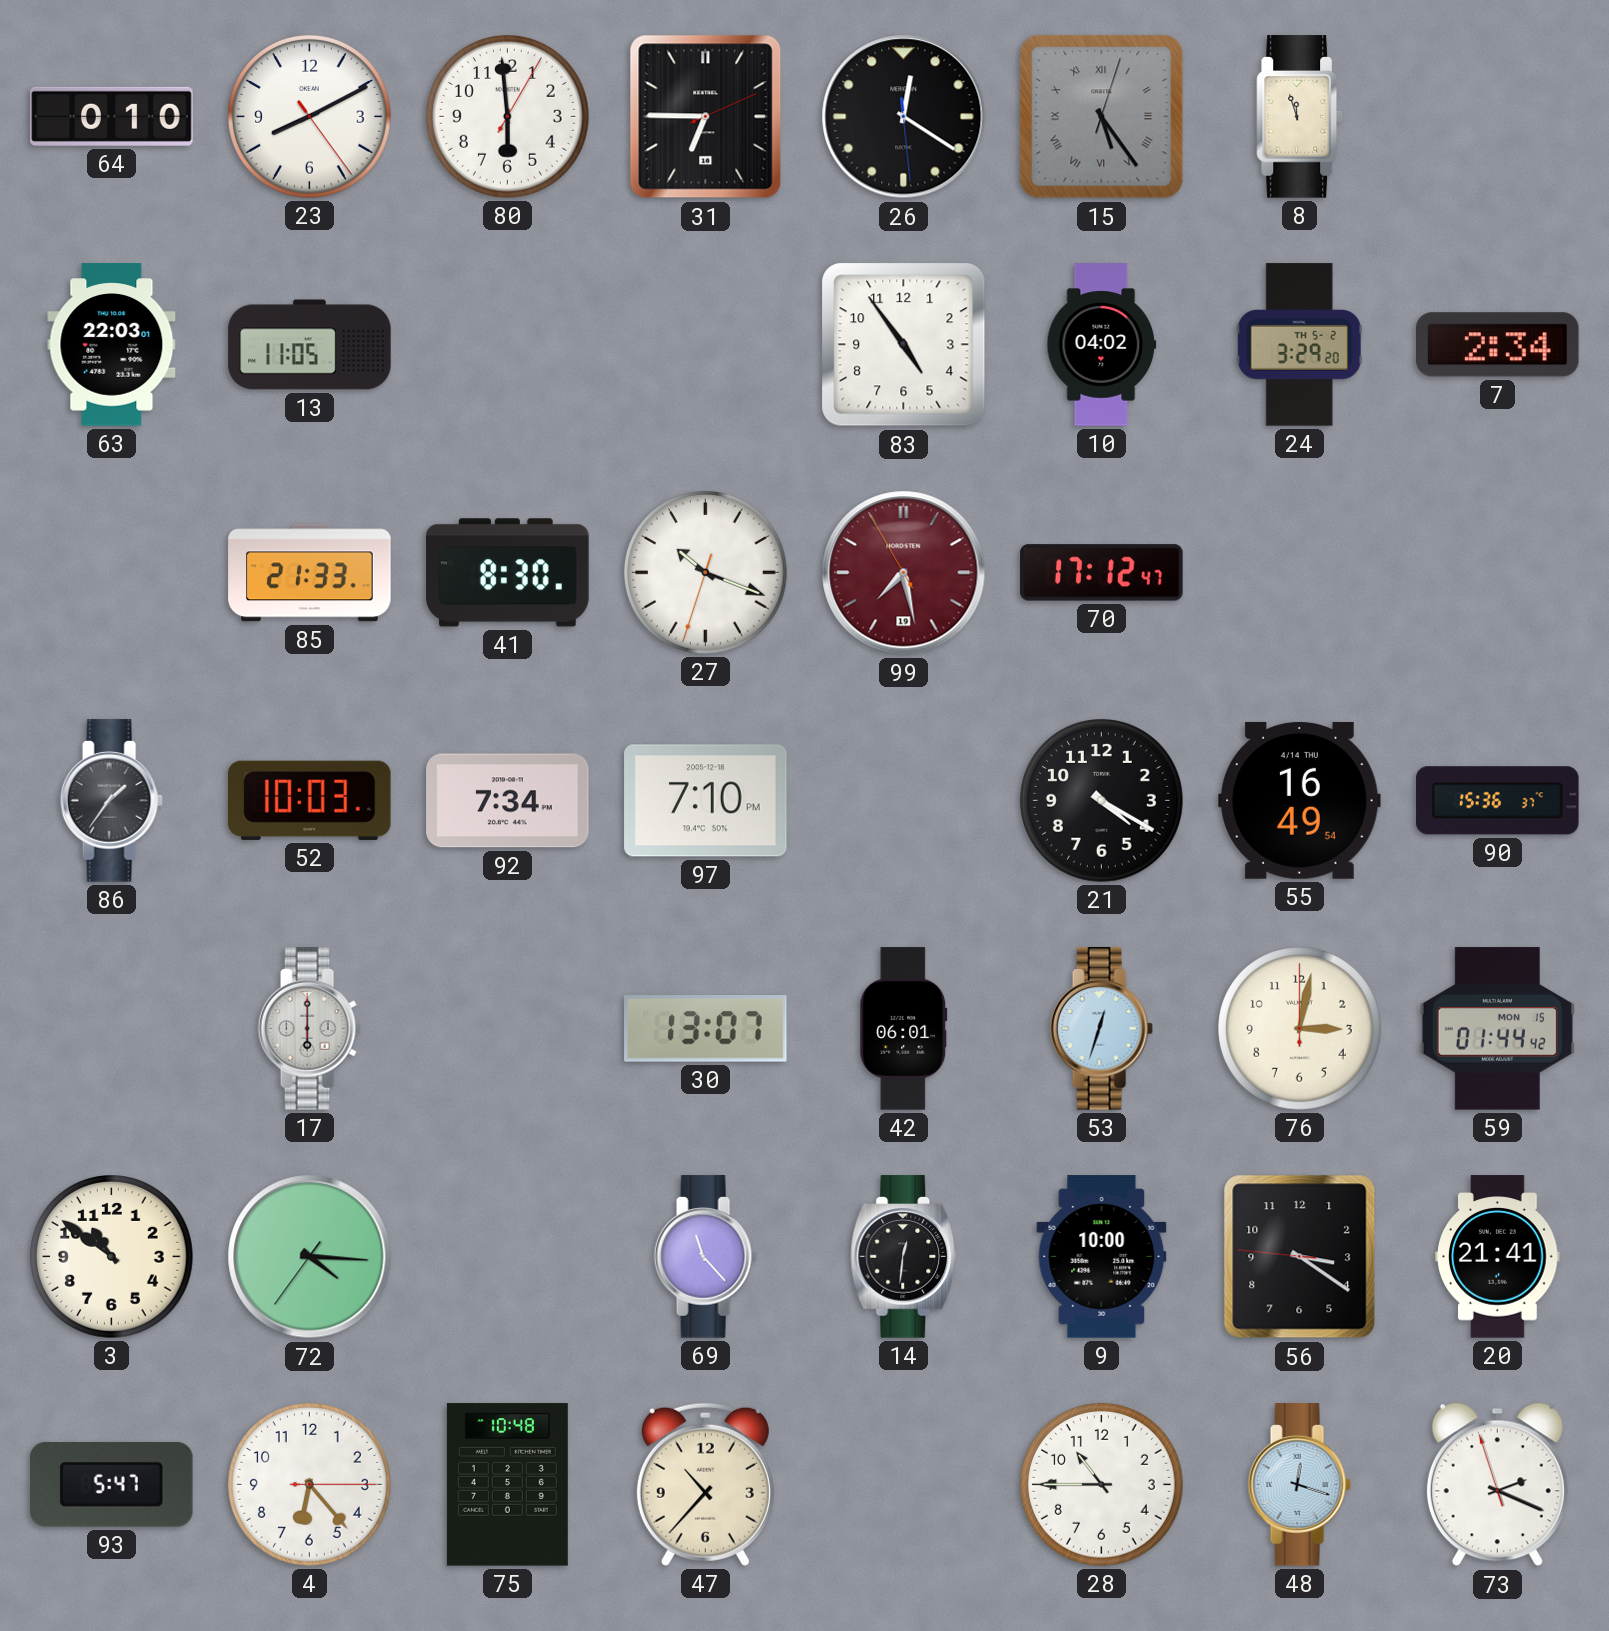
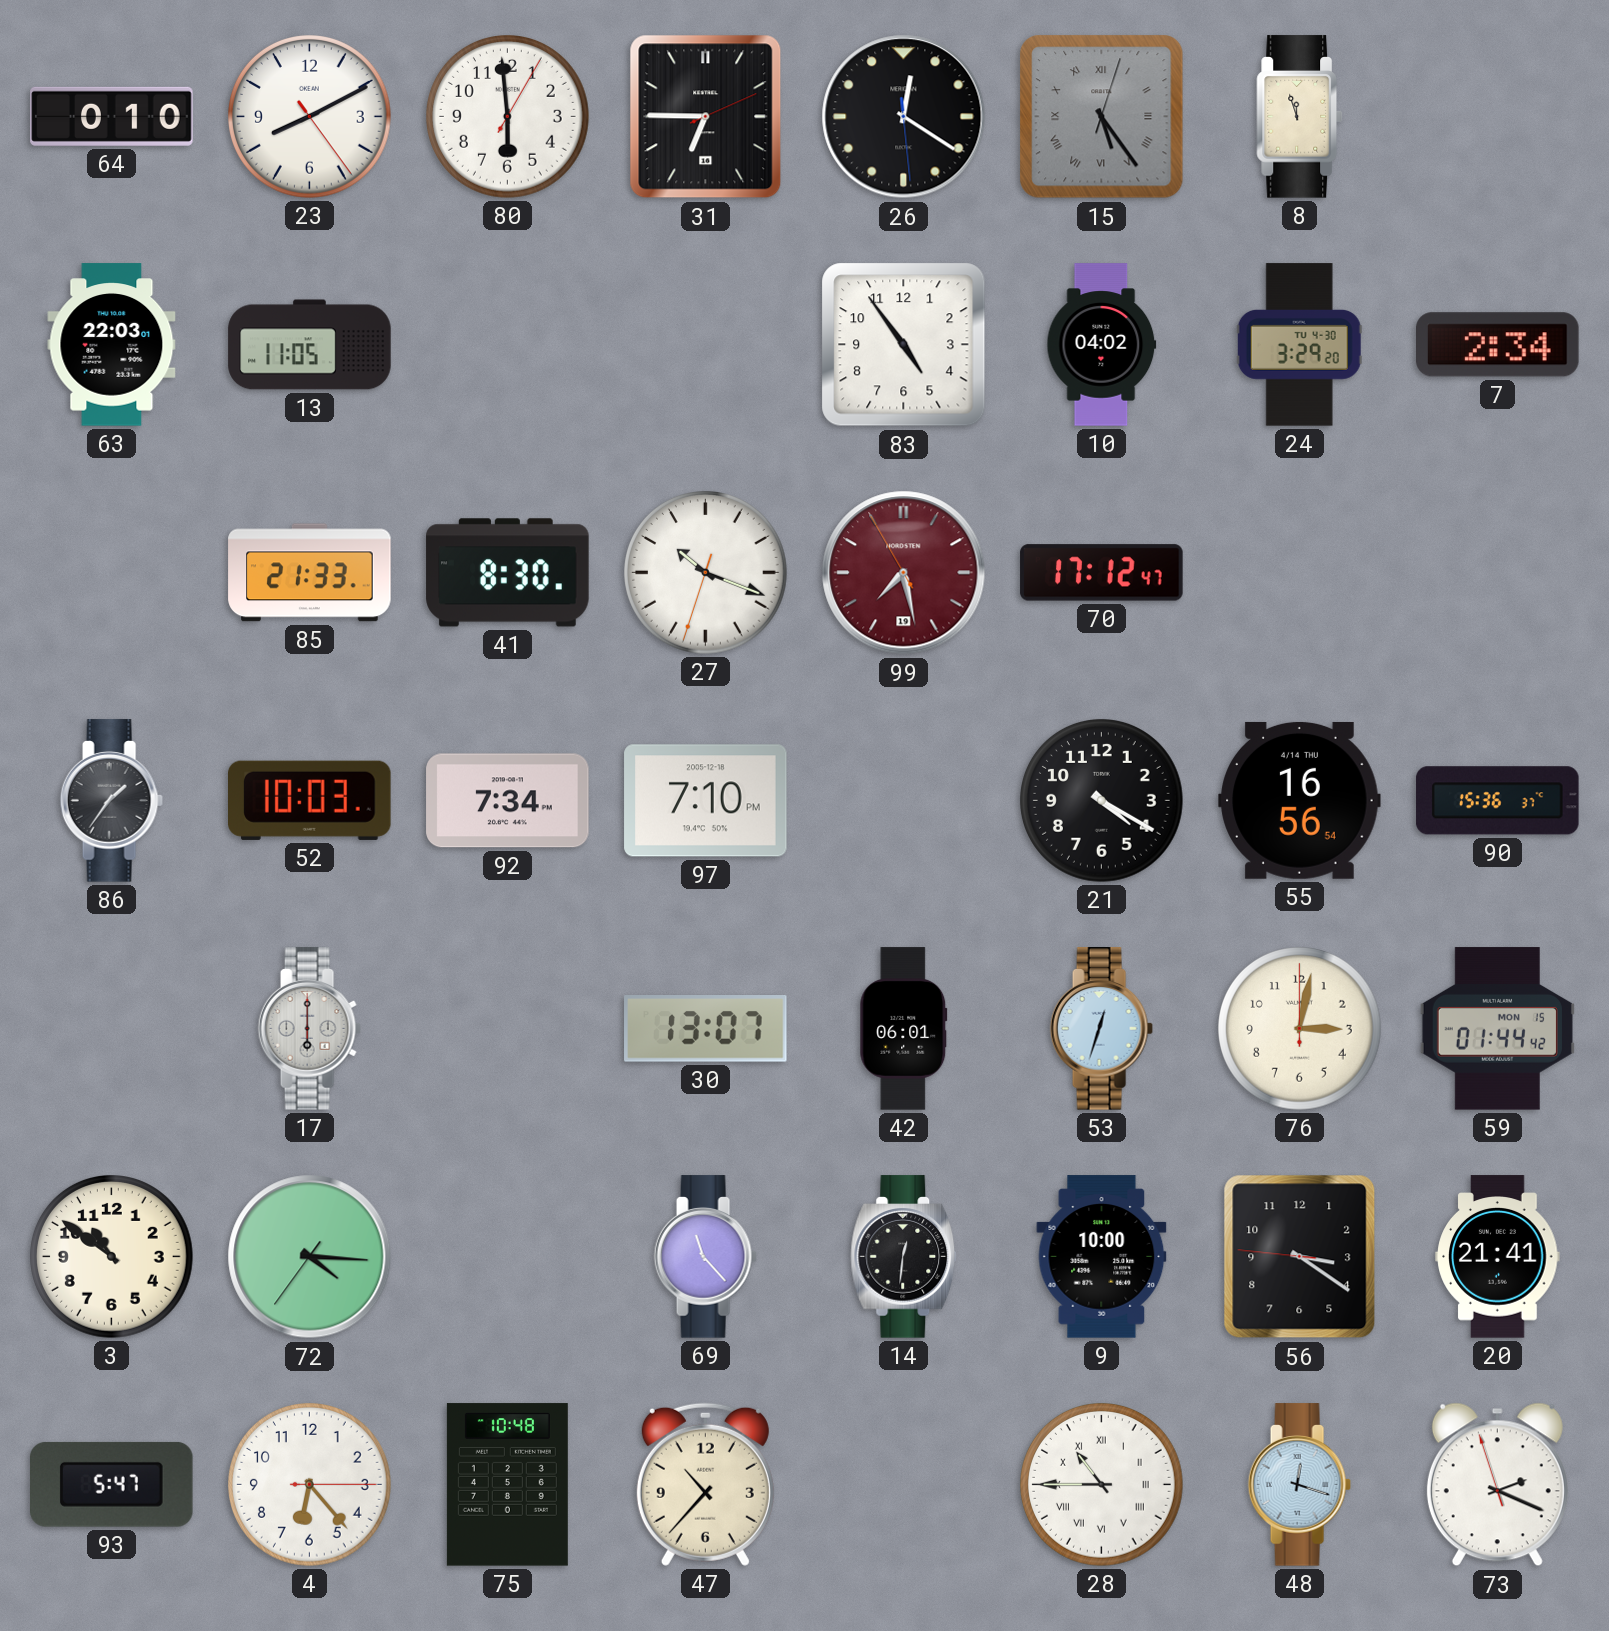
24 date: TH 5-2 -> TU 4-30 (1299, 345)
55: 16:49 -> 16:56 (1300, 800)
28 numerals: Arabic -> Roman (1102, 1485)
